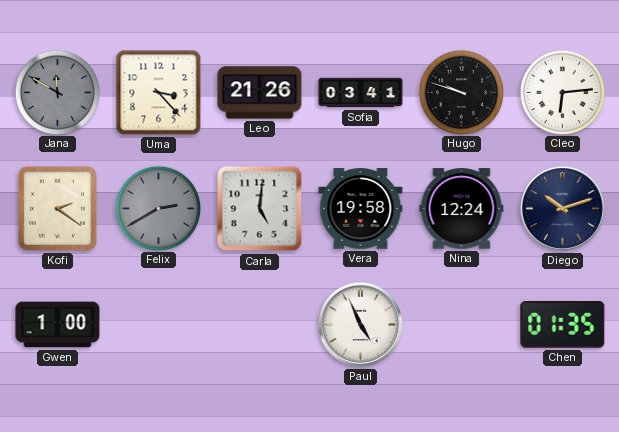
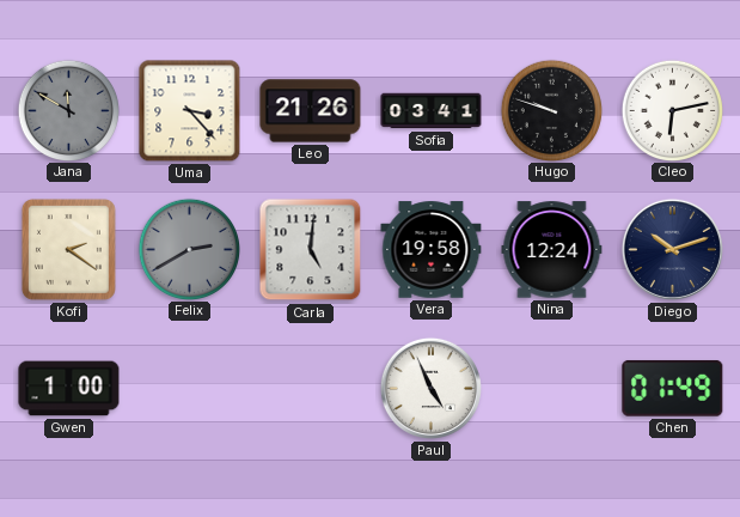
Cleo: 6:14 -> 6:13 (672, 110)
Chen: 01:35 -> 01:49 (673, 389)
